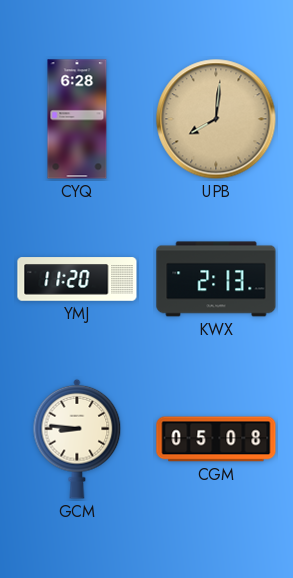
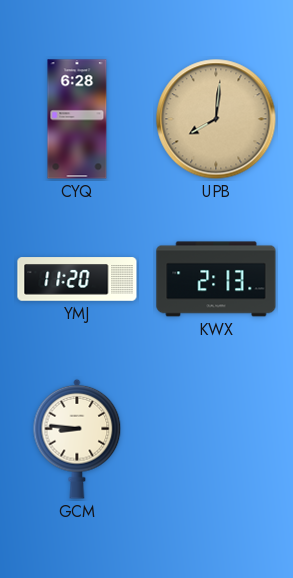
CGM: 05:08 -> none (216, 439)
